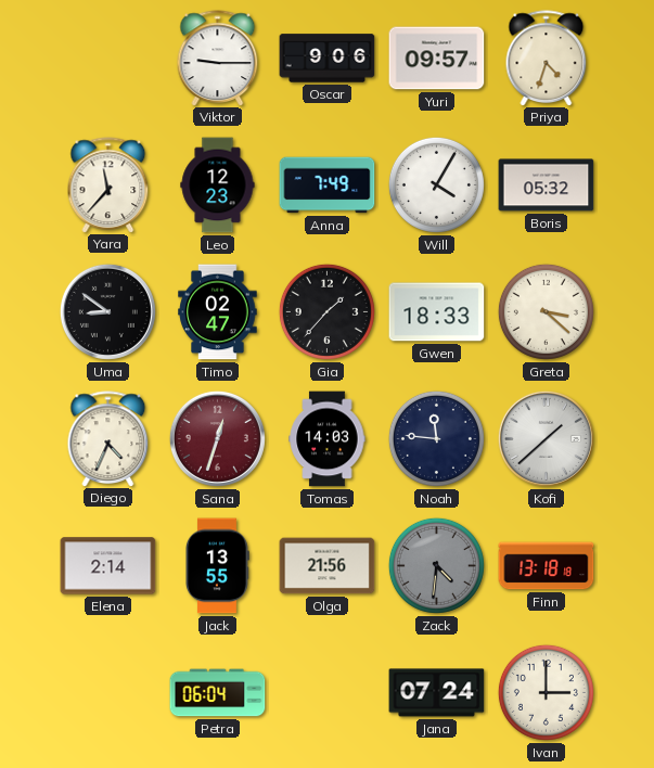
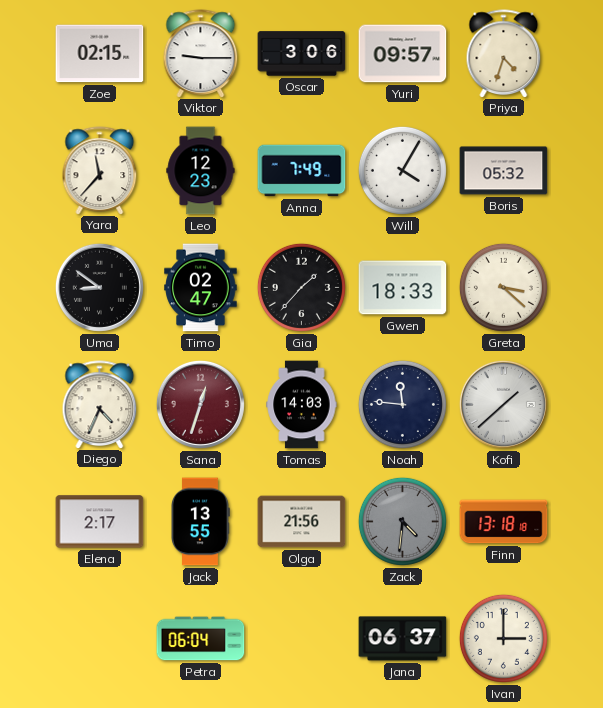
Zoe: none -> 02:15 (100, 54)
Oscar: 9:06 -> 3:06 (302, 54)
Elena: 2:14 -> 2:17 (100, 522)
Jana: 07:24 -> 06:37 (403, 639)
